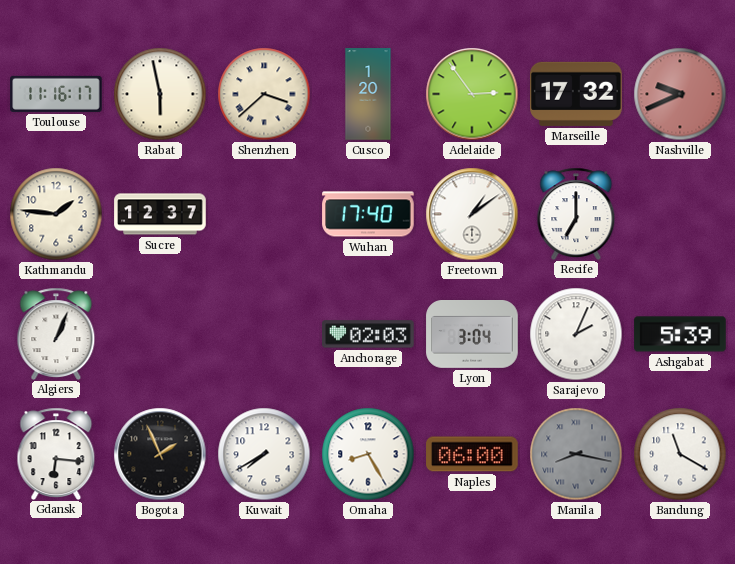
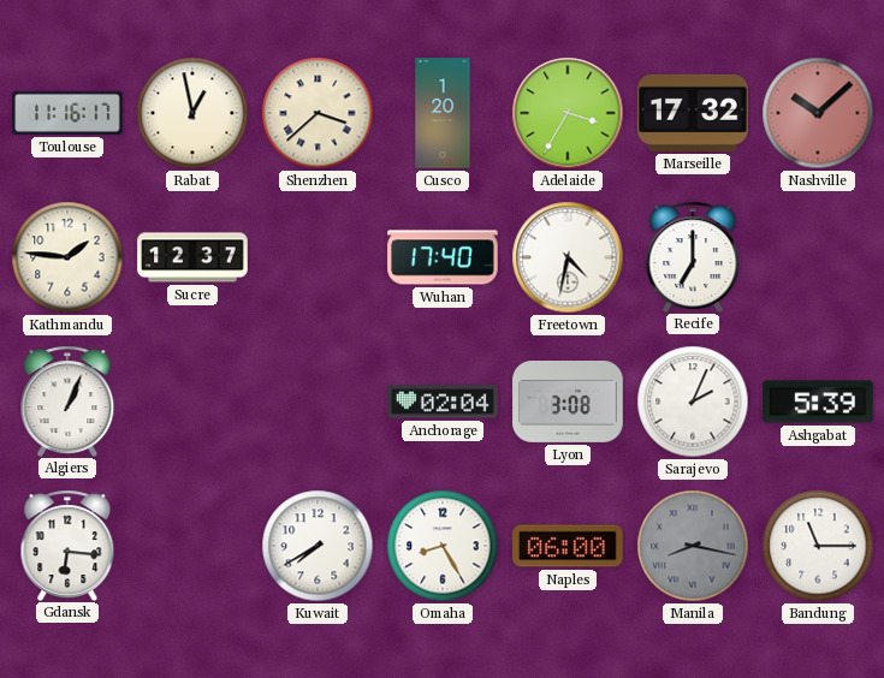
Rabat: 5:58 -> 12:58 (192, 113)
Adelaide: 2:54 -> 3:35 (568, 113)
Nashville: 9:41 -> 10:08 (818, 113)
Freetown: 1:09 -> 4:32 (568, 257)
Anchorage: 02:03 -> 02:04 (443, 402)
Lyon: 3:04 -> 3:08 (568, 403)
Bogota: 1:56 -> none (160, 454)
Bandung: 11:20 -> 11:15 (818, 546)
